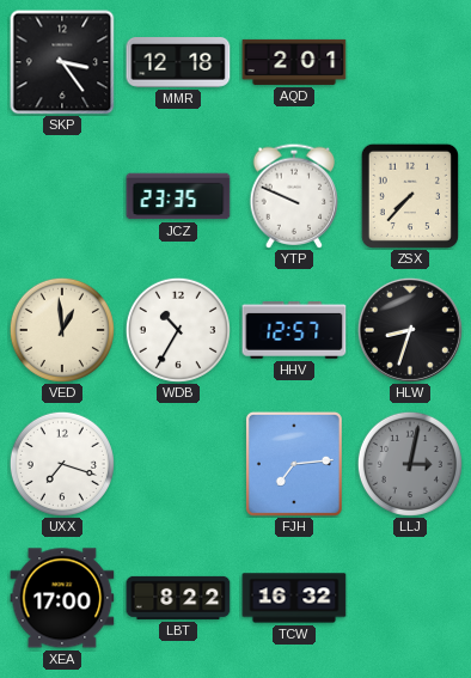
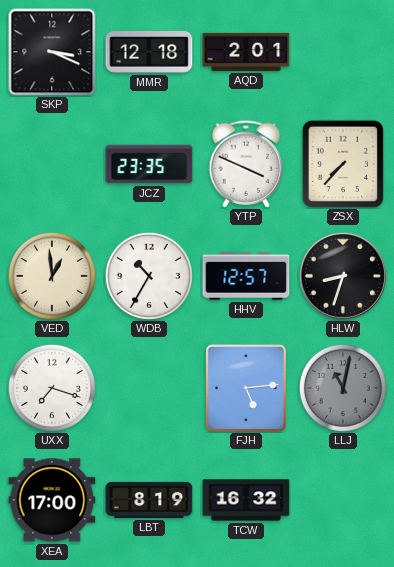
SKP: 3:24 -> 3:19 (52, 52)
YTP: 9:49 -> 3:49 (246, 164)
FJH: 7:14 -> 5:14 (246, 388)
LLJ: 3:02 -> 11:02 (343, 388)
LBT: 8:22 -> 8:19 (149, 500)
